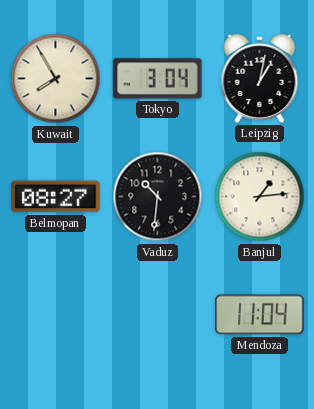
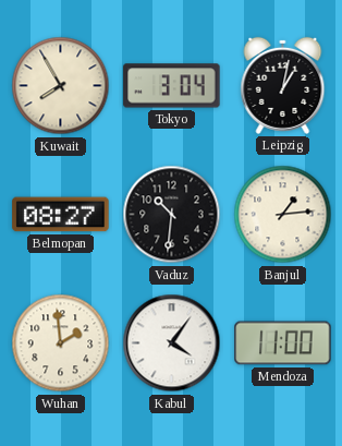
Wuhan: none -> 1:59 (61, 343)
Kabul: none -> 4:06 (172, 343)
Mendoza: 11:04 -> 11:00 (283, 343)
